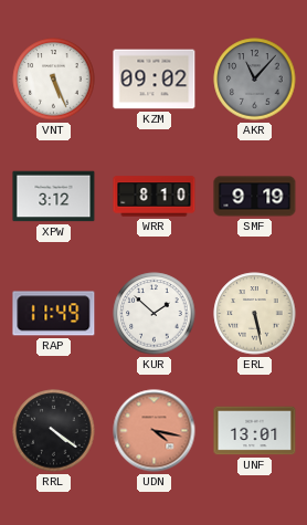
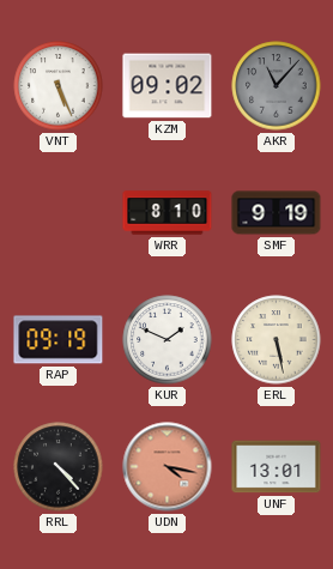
XPW: 3:12 -> none (54, 197)
RAP: 11:49 -> 09:19 (59, 340)
KUR: 1:52 -> 1:49 (168, 340)
RRL: 4:21 -> 4:23 (59, 467)
